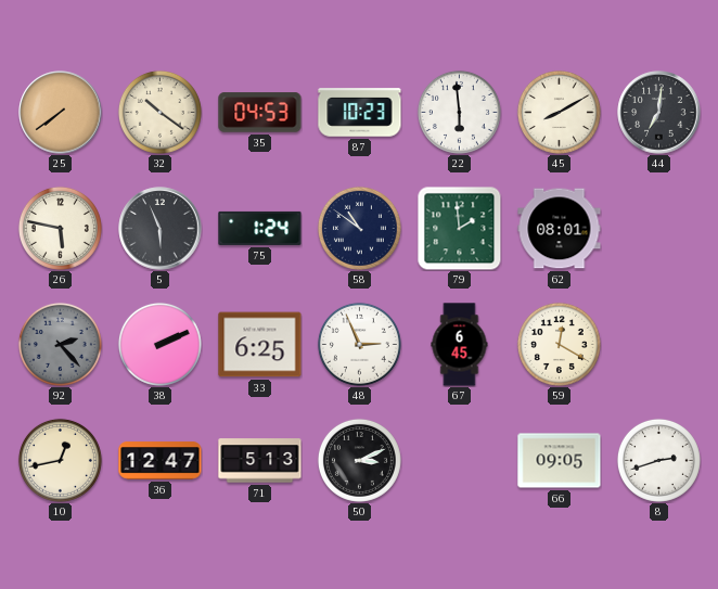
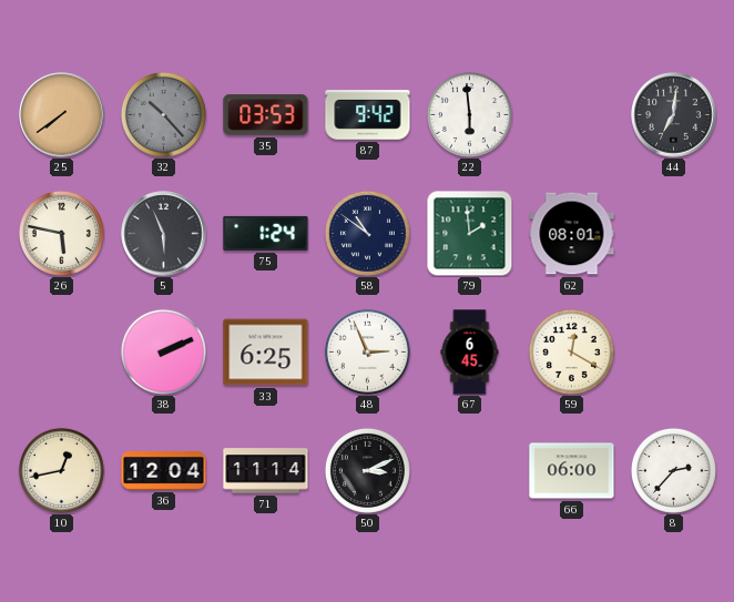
32: 10:21 -> 10:23 (163, 114)
32 dial: cream -> grey (163, 114)
35: 04:53 -> 03:53 (266, 115)
87: 10:23 -> 9:42 (368, 115)
45: 8:10 -> none (559, 112)
92: 2:23 -> none (60, 344)
36: 12:47 -> 12:04 (164, 471)
71: 5:13 -> 11:14 (266, 471)
66: 09:05 -> 06:00 (572, 471)
8: 2:42 -> 2:37 (673, 470)
